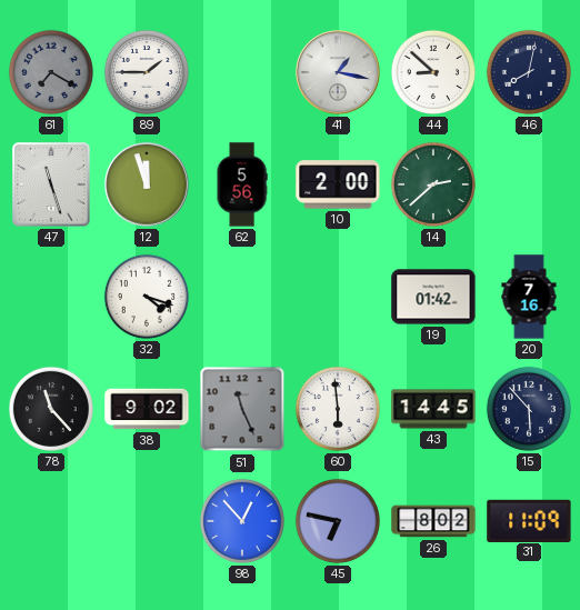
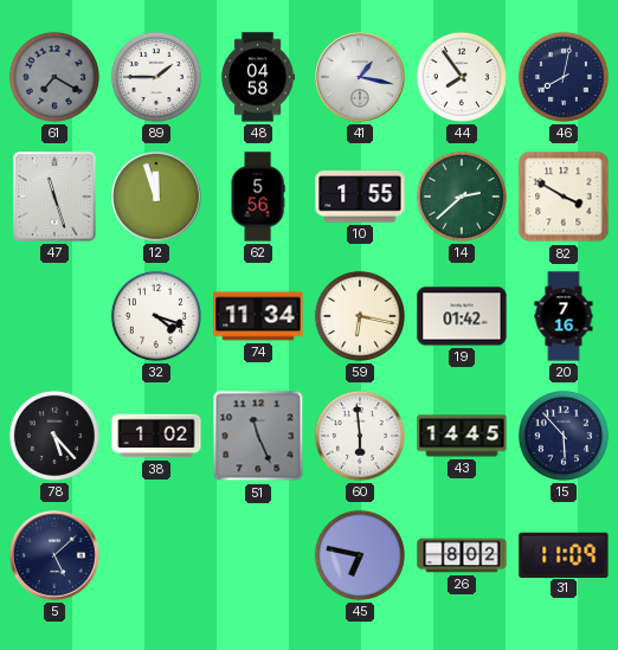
48: none -> 04:58 (258, 77)
44: 8:52 -> 7:54 (462, 77)
10: 2:00 -> 1:55 (360, 197)
82: none -> 3:50 (564, 197)
74: none -> 11:34 (258, 316)
59: none -> 6:17 (360, 316)
78: 11:23 -> 5:23 (54, 436)
38: 9:02 -> 1:02 (156, 436)
5: none -> 5:08 (54, 555)
98: 12:53 -> none (242, 521)
